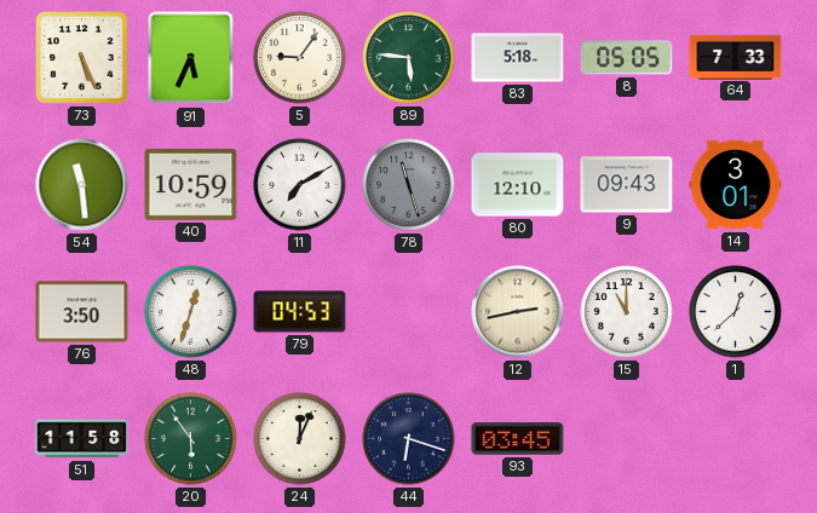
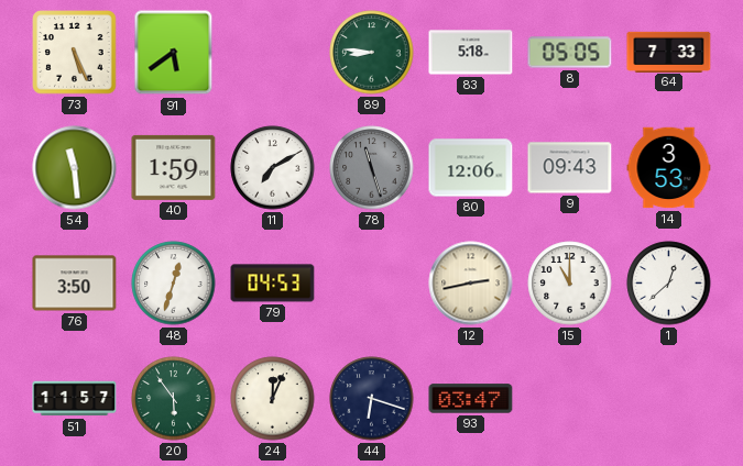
91: 5:34 -> 5:39 (174, 53)
5: 9:06 -> none (300, 58)
89: 5:46 -> 8:46 (372, 53)
40: 10:59 -> 1:59 (174, 167)
80: 12:10 -> 12:06 (471, 168)
14: 3:01 -> 3:53 (669, 168)
51: 11:58 -> 11:57 (75, 399)
93: 03:45 -> 03:47 (471, 399)
